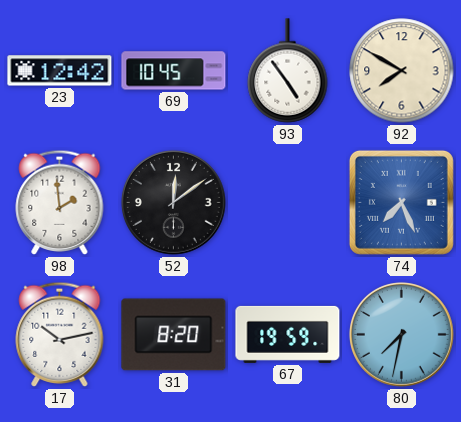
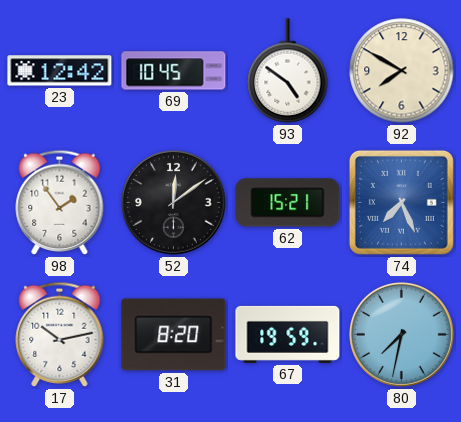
93: 4:54 -> 4:51 (288, 71)
98: 1:59 -> 1:54 (60, 202)
62: none -> 15:21 (288, 203)
